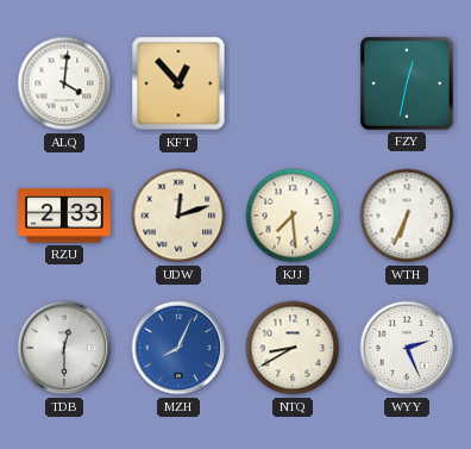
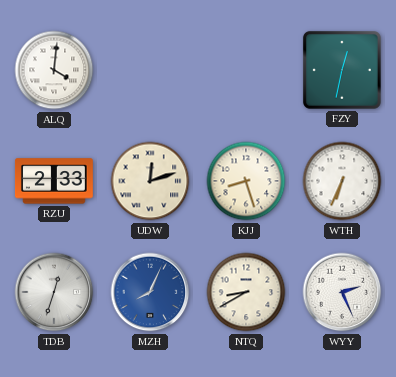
KFT: 12:53 -> none (178, 83)
KJJ: 7:29 -> 8:27 (246, 181)
TDB: 12:30 -> 12:33 (54, 292)
